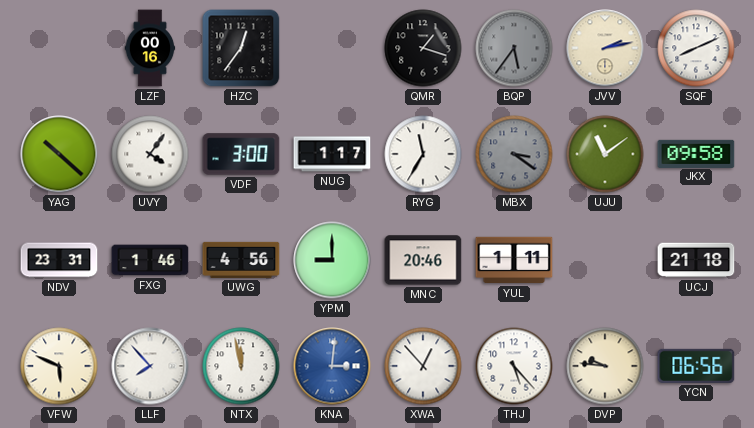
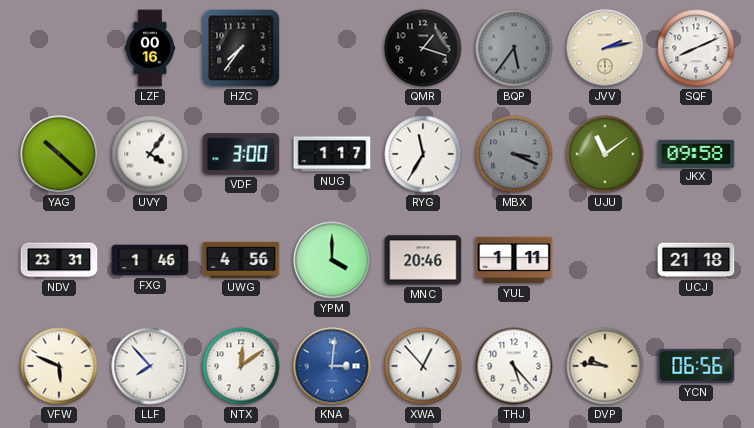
HZC: 12:36 -> 7:36 (241, 48)
MBX: 3:21 -> 3:19 (514, 154)
YPM: 9:00 -> 4:00 (332, 260)
NTX: 11:58 -> 12:09 (241, 366)
